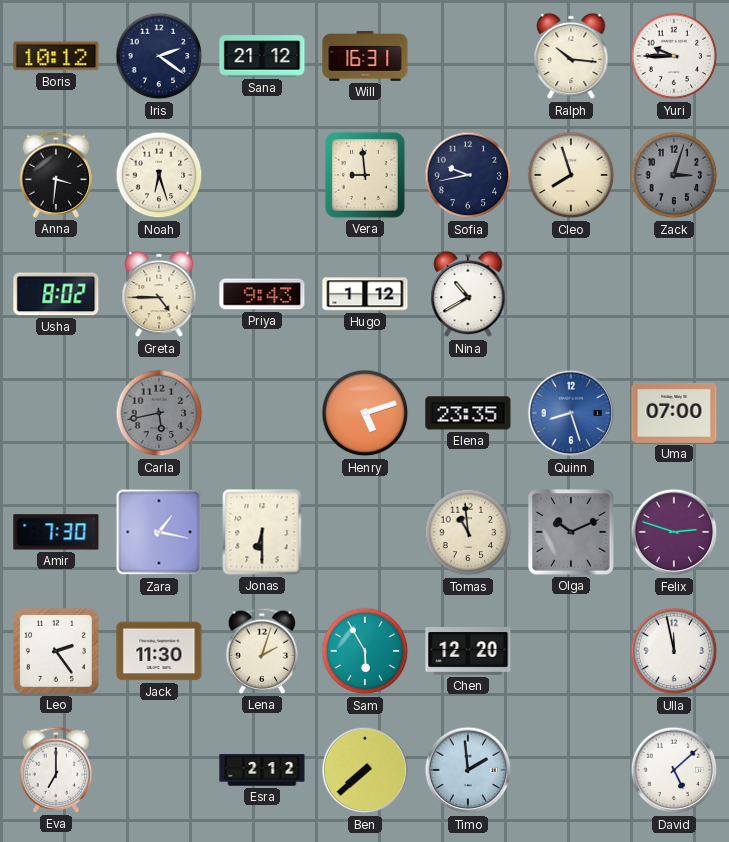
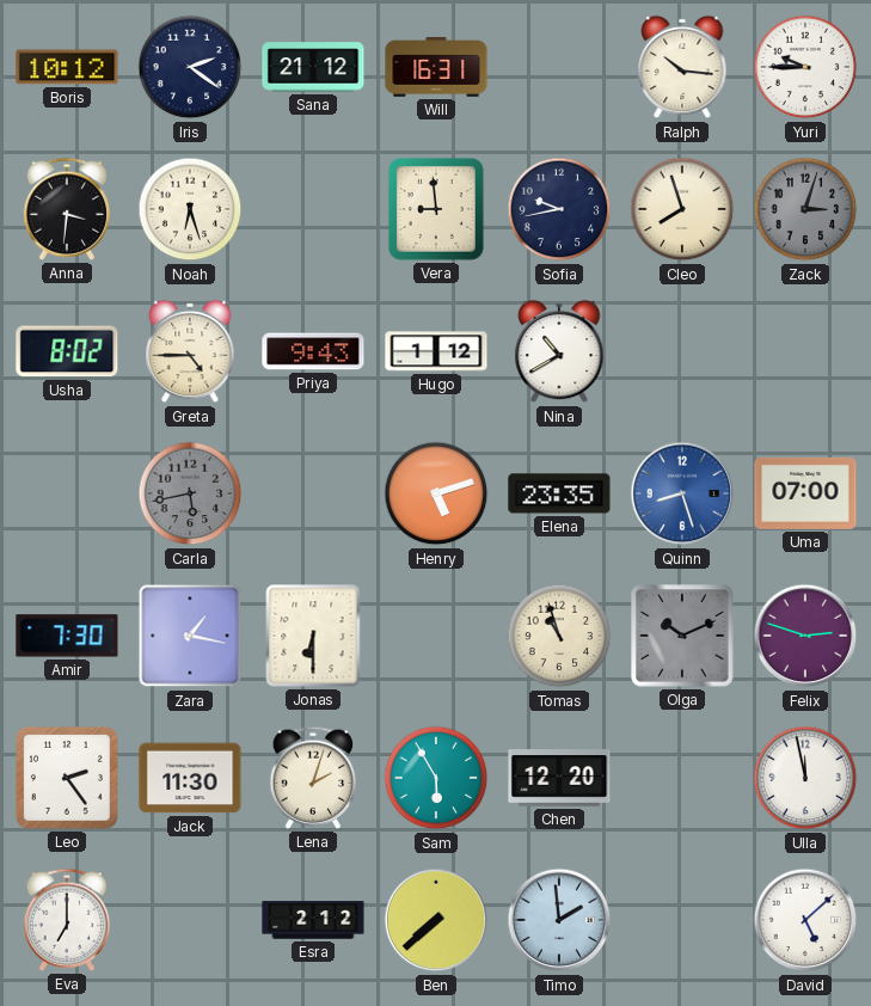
Tomas: 10:59 -> 10:57 (559, 636)
